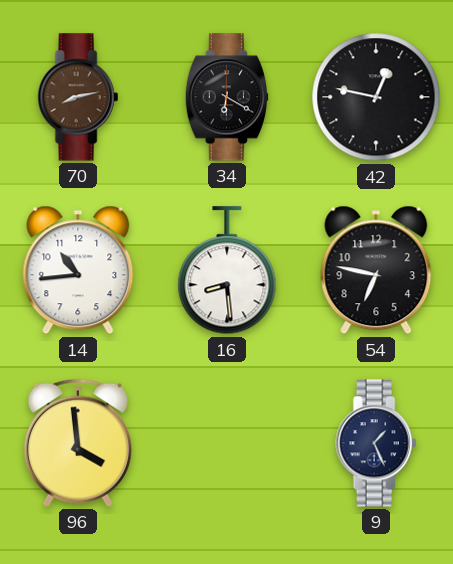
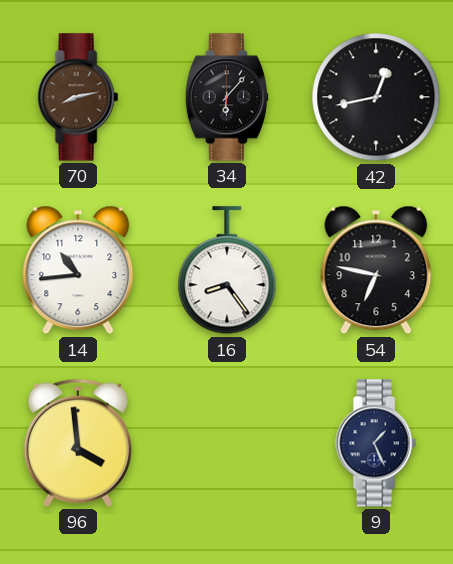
34: 6:20 -> 6:07 (226, 97)
42: 12:47 -> 12:43 (376, 97)
16: 8:29 -> 8:24 (227, 271)
